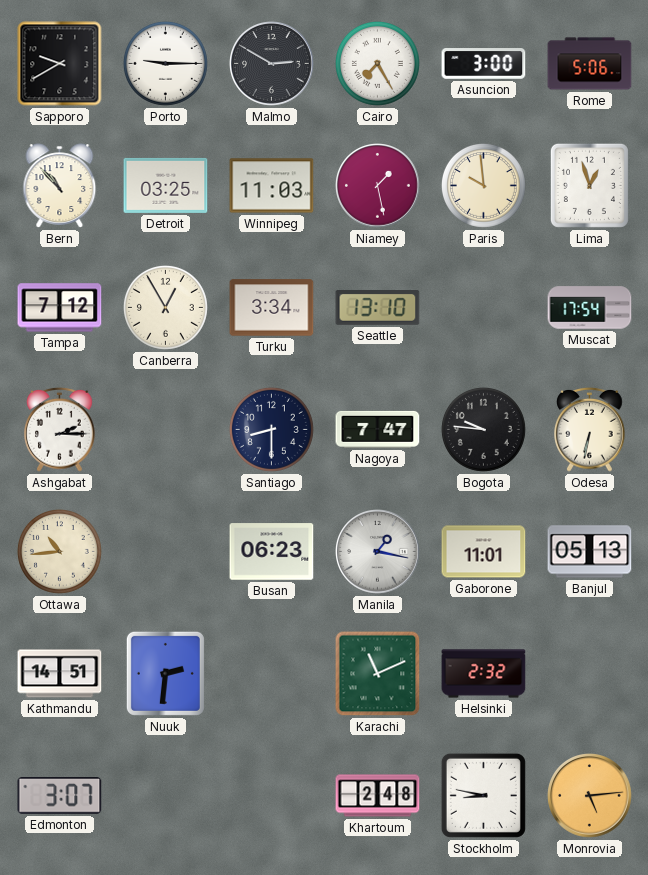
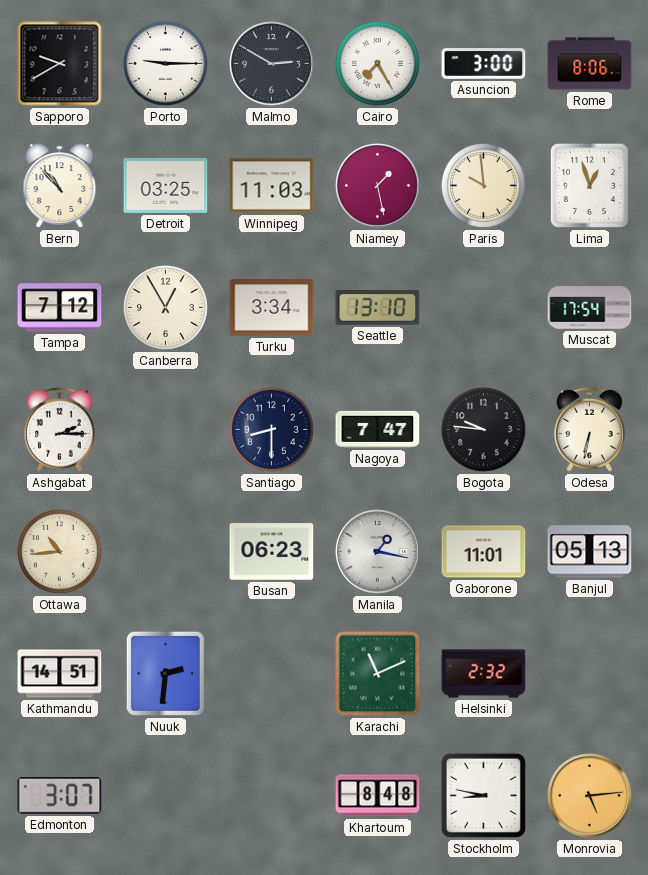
Rome: 5:06 -> 8:06 (590, 64)
Khartoum: 2:48 -> 8:48 (378, 796)
